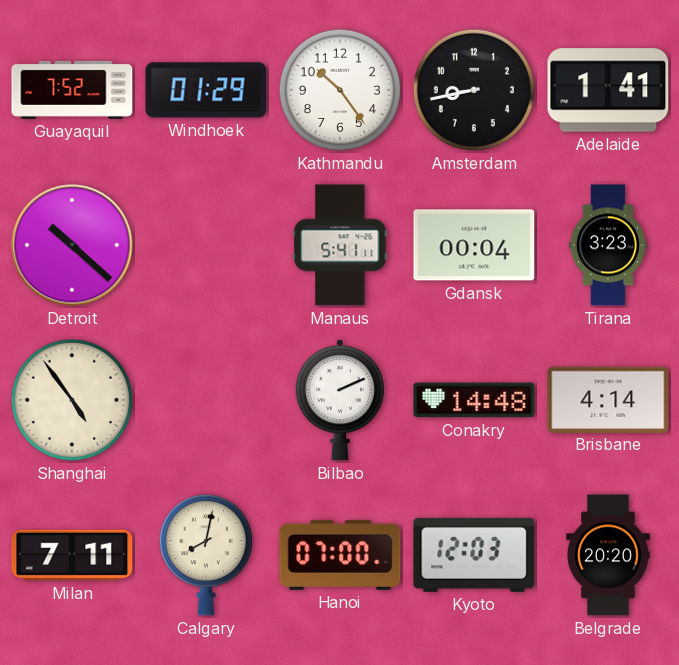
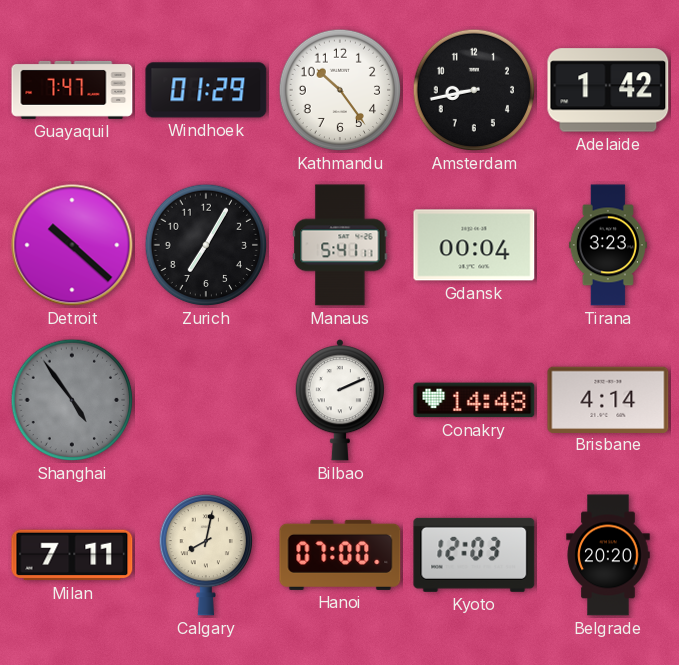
Guayaquil: 7:52 -> 7:47 (72, 90)
Adelaide: 1:41 -> 1:42 (608, 90)
Zurich: none -> 7:05 (206, 245)
Shanghai dial: cream -> grey (72, 400)
